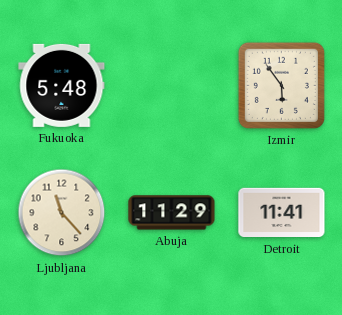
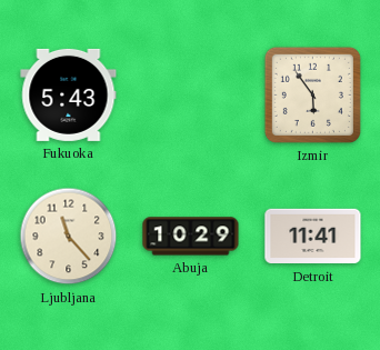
Fukuoka: 5:48 -> 5:43 (69, 94)
Abuja: 11:29 -> 10:29 (191, 237)
